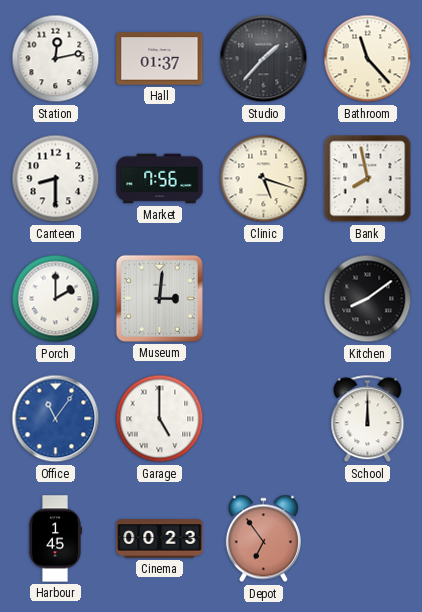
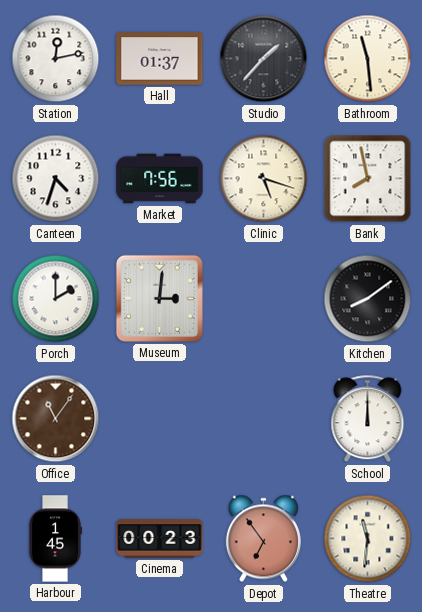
Bathroom: 11:23 -> 11:29 (368, 59)
Canteen: 8:30 -> 4:33 (56, 179)
Office dial: blue -> brown (56, 419)
Garage: 5:00 -> none (160, 419)
Theatre: none -> 11:31 (368, 539)
